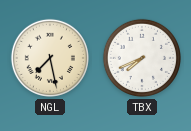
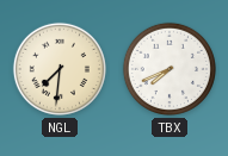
NGL: 7:28 -> 7:31 (60, 69)
